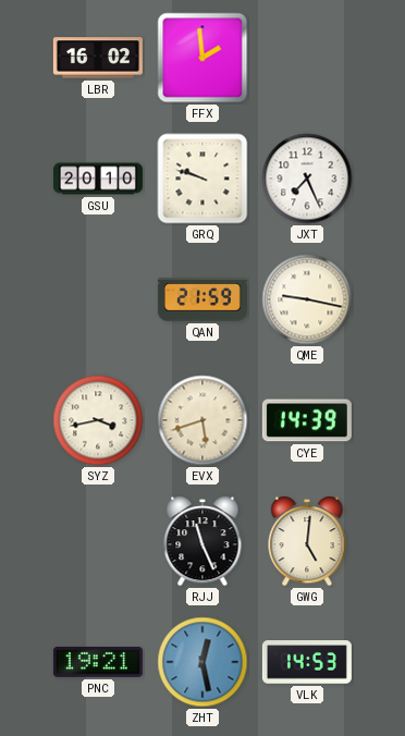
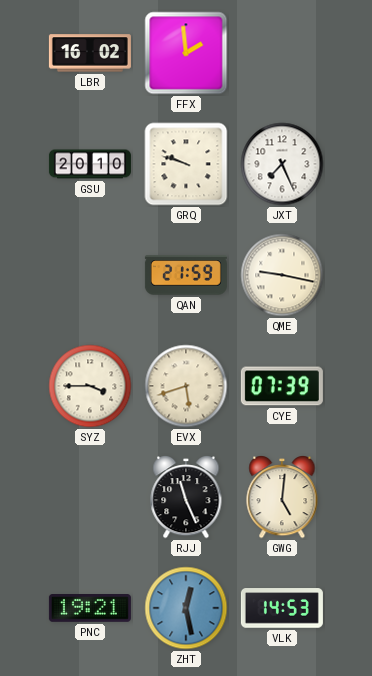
SYZ: 3:43 -> 3:45 (90, 386)
CYE: 14:39 -> 07:39 (282, 386)
